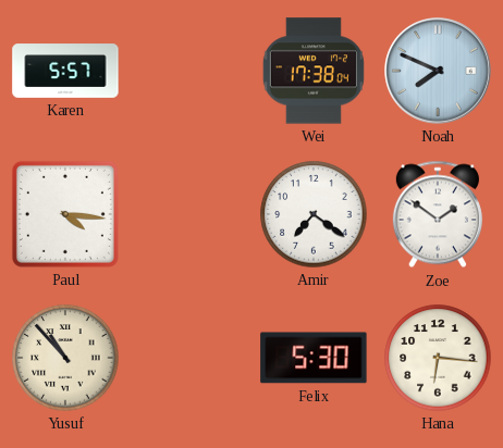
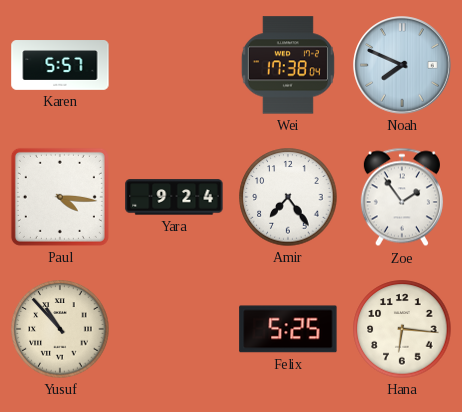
Yara: none -> 9:24 (174, 197)
Amir: 7:21 -> 7:24 (288, 197)
Zoe: 1:51 -> 1:54 (402, 197)
Felix: 5:30 -> 5:25 (288, 329)
